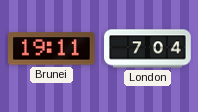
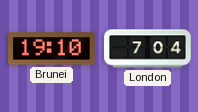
Brunei: 19:11 -> 19:10 (52, 49)
